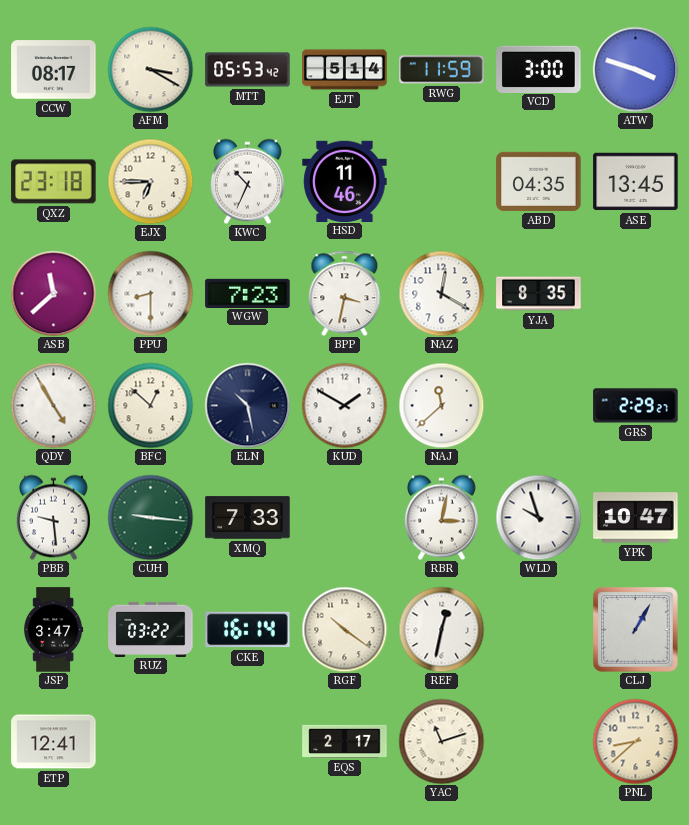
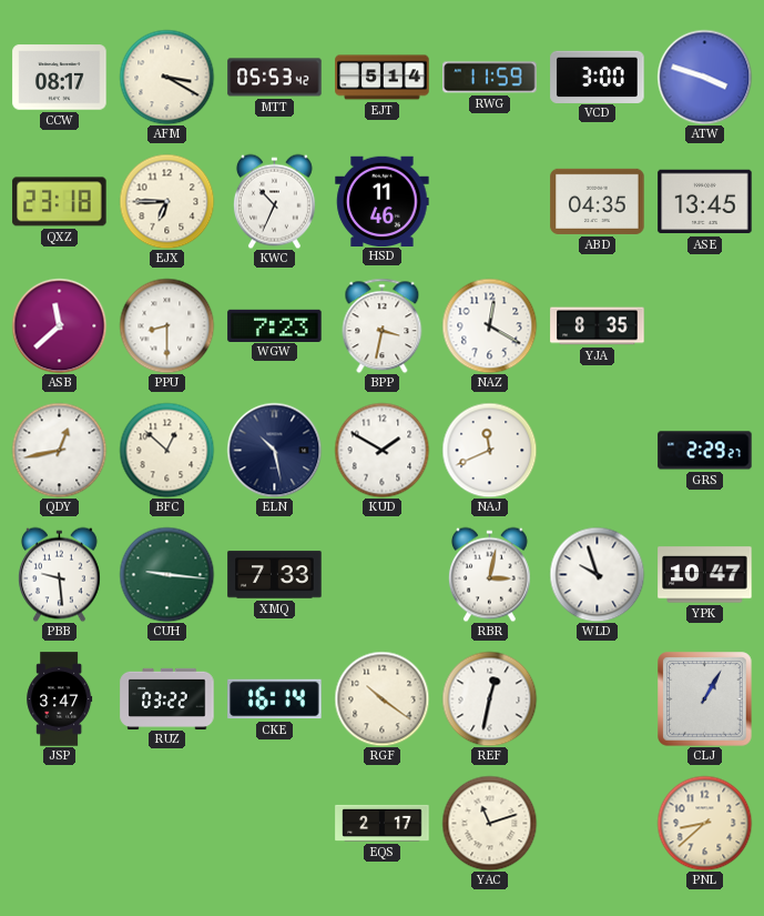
QDY: 4:55 -> 12:43 (59, 450)
NAJ: 11:38 -> 11:41 (489, 450)
ETP: 12:41 -> none (54, 742)
